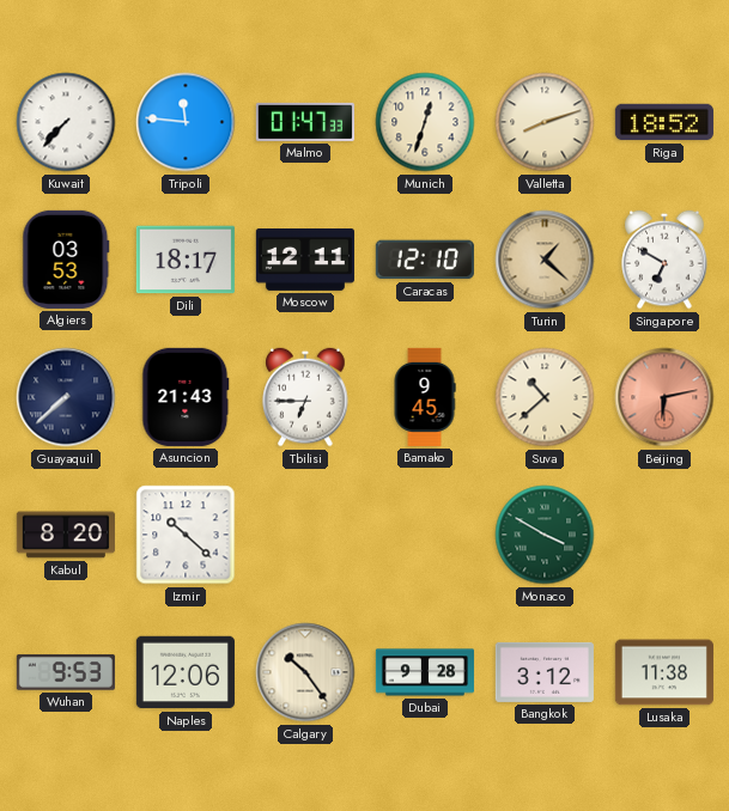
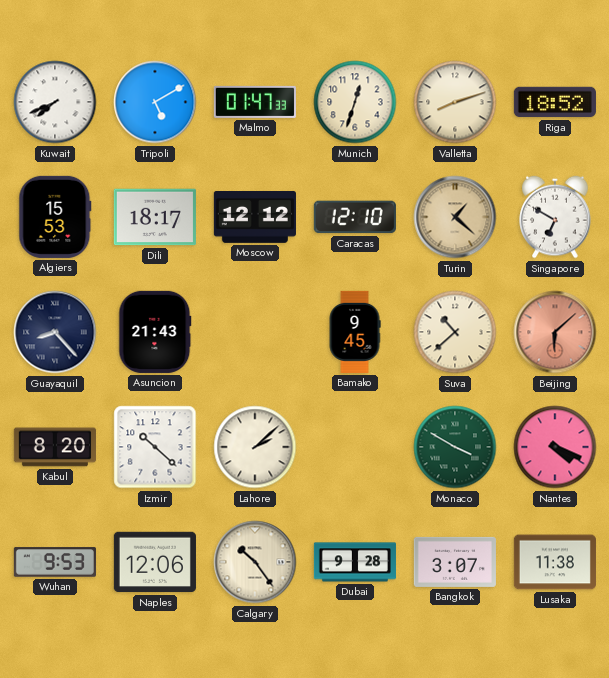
Kuwait: 7:37 -> 7:41 (55, 102)
Tripoli: 11:46 -> 5:10 (155, 102)
Algiers: 03:53 -> 15:53 (55, 217)
Moscow: 12:11 -> 12:12 (255, 218)
Guayaquil: 7:38 -> 8:23 (55, 332)
Tbilisi: 6:45 -> none (305, 397)
Beijing: 6:13 -> 6:08 (555, 332)
Lahore: none -> 2:08 (255, 447)
Nantes: none -> 4:19 (555, 447)
Bangkok: 3:12 -> 3:07 (455, 562)
